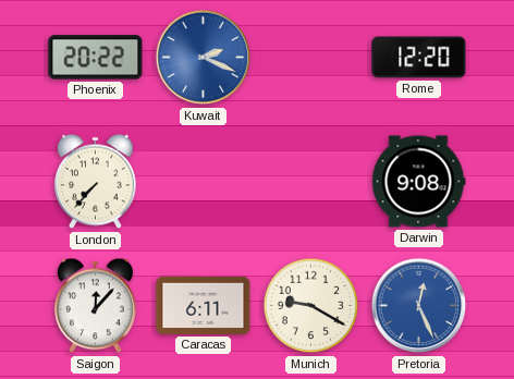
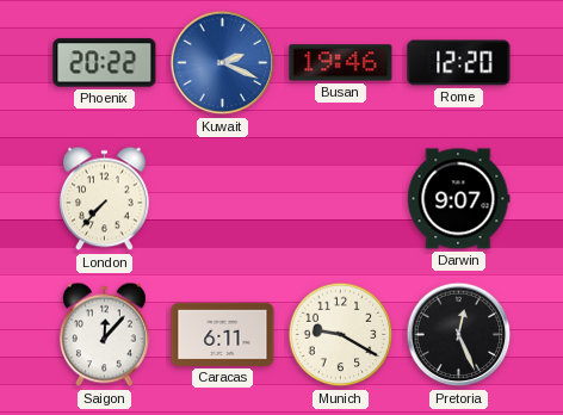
Busan: none -> 19:46 (341, 63)
Darwin: 9:08 -> 9:07 (459, 199)
Pretoria dial: blue -> black (459, 335)
